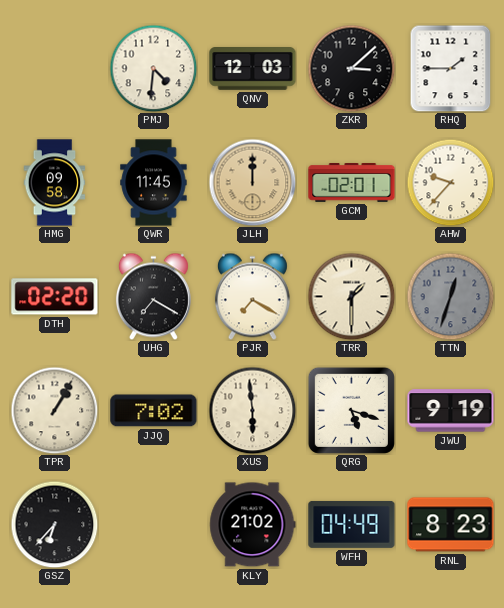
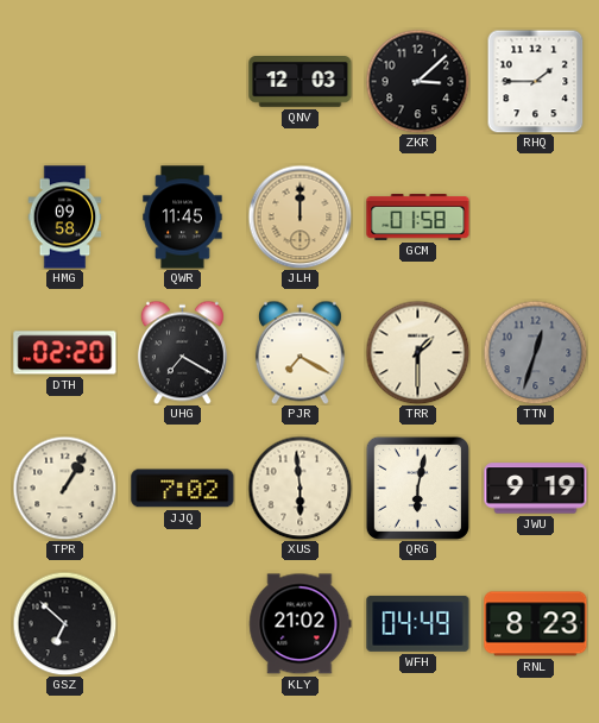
PMJ: 4:31 -> none (153, 68)
GCM: 02:01 -> 01:58 (418, 218)
AHW: 9:37 -> none (450, 182)
QRG: 5:18 -> 6:02 (417, 488)
GSZ: 6:37 -> 6:52 (64, 623)
